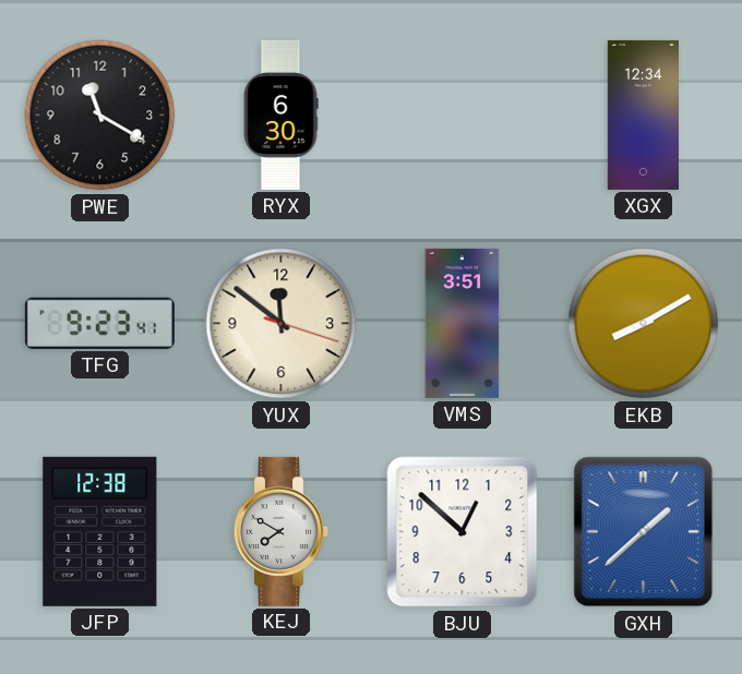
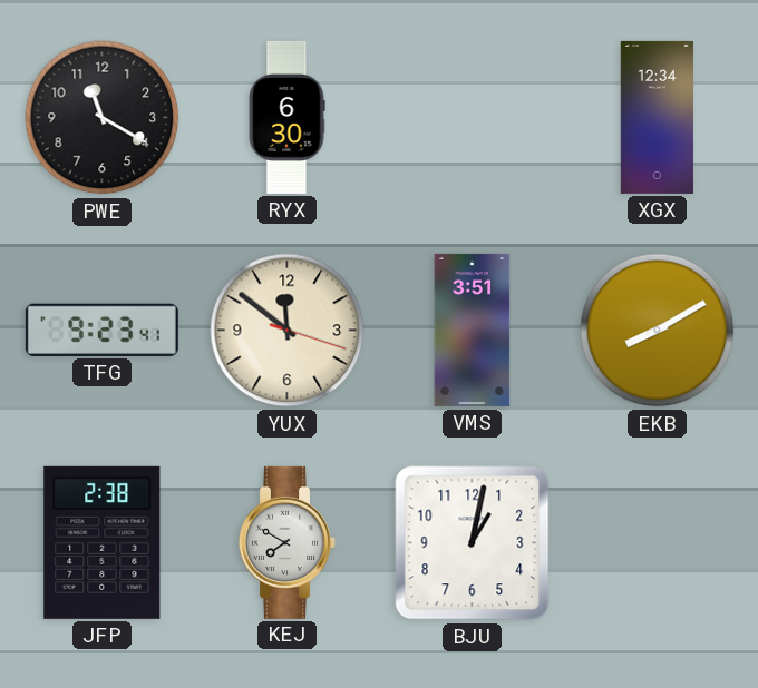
JFP: 12:38 -> 2:38 (103, 542)
BJU: 12:52 -> 1:02 (473, 543)
GXH: 1:38 -> none (644, 532)
